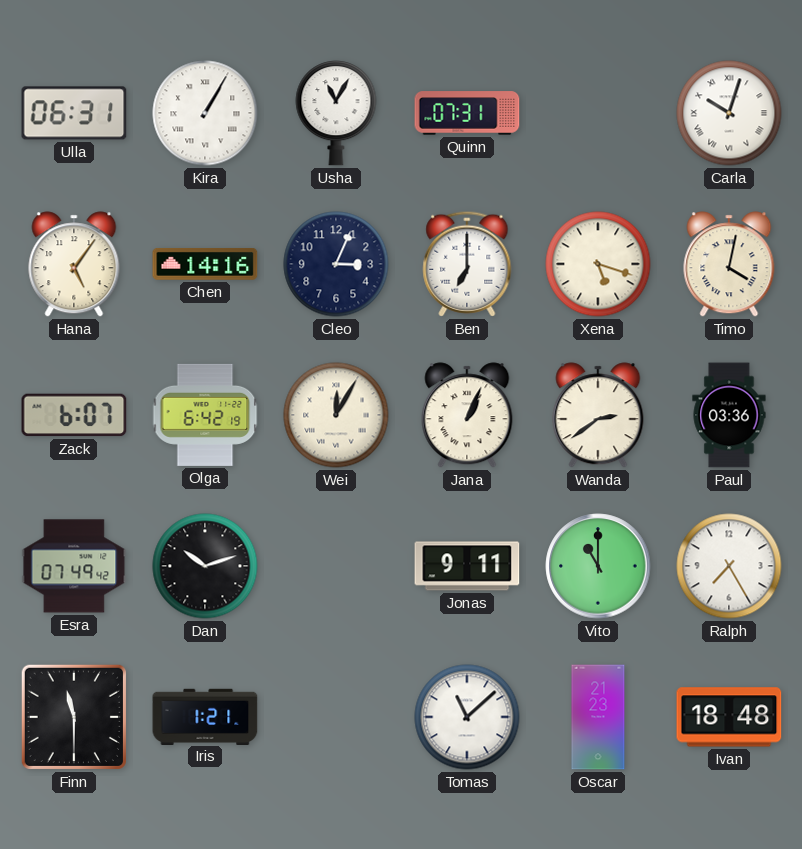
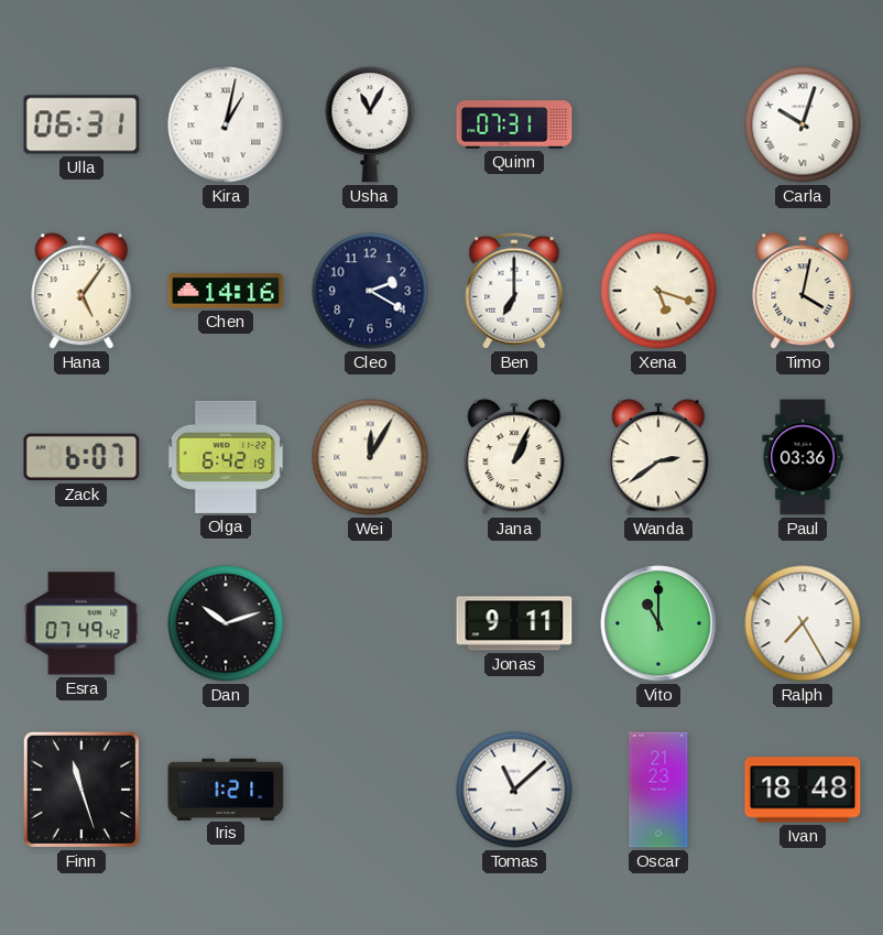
Kira: 1:05 -> 1:02 (226, 124)
Cleo: 3:04 -> 2:20 (370, 291)
Finn: 11:30 -> 11:27 (81, 790)
